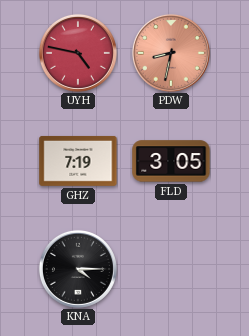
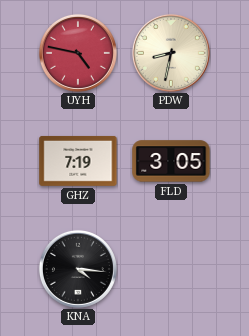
PDW dial: salmon -> cream (171, 53)
KNA: 4:15 -> 4:16 (78, 269)
